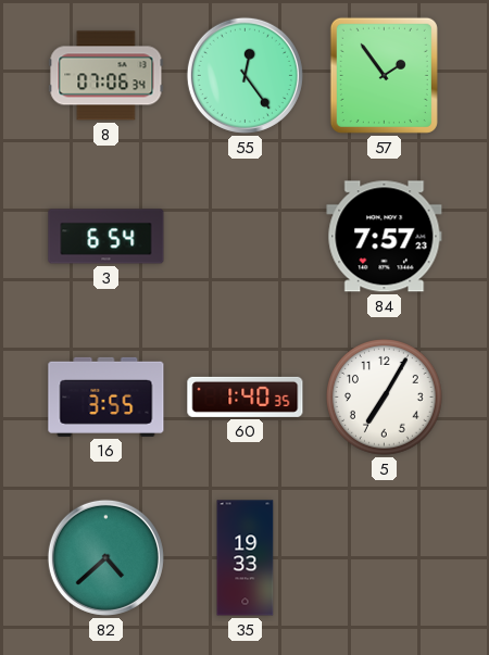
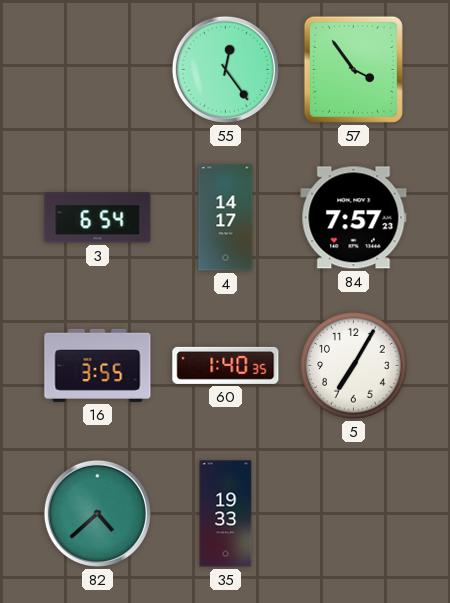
8: 07:06 -> none (106, 76)
57: 1:54 -> 3:54 (353, 69)
4: none -> 14:17 (226, 218)
